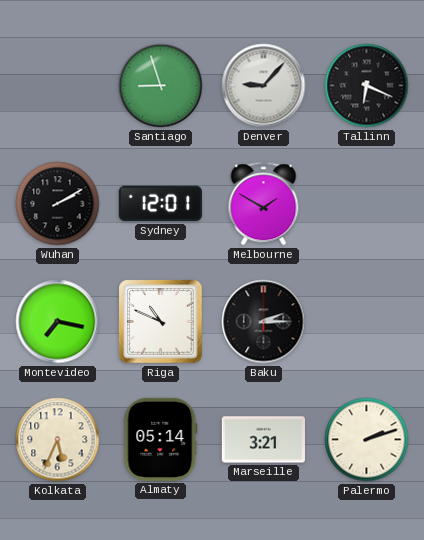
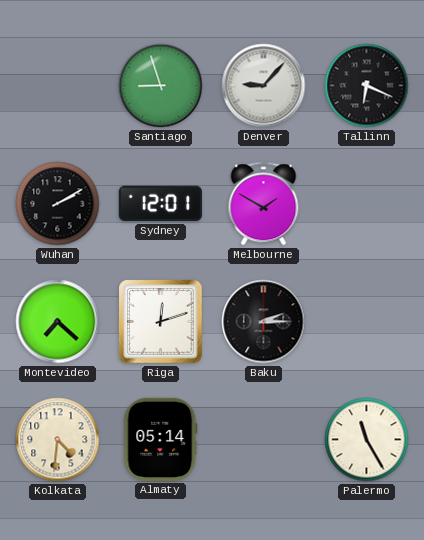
Montevideo: 7:17 -> 7:22 (58, 322)
Riga: 10:49 -> 12:12 (161, 322)
Kolkata: 5:34 -> 4:31 (58, 440)
Marseille: 3:21 -> none (263, 440)
Palermo: 2:12 -> 11:25 (367, 440)
